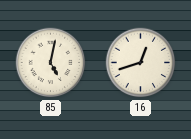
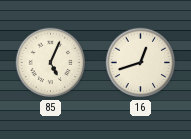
85: 5:02 -> 5:04 (51, 63)
